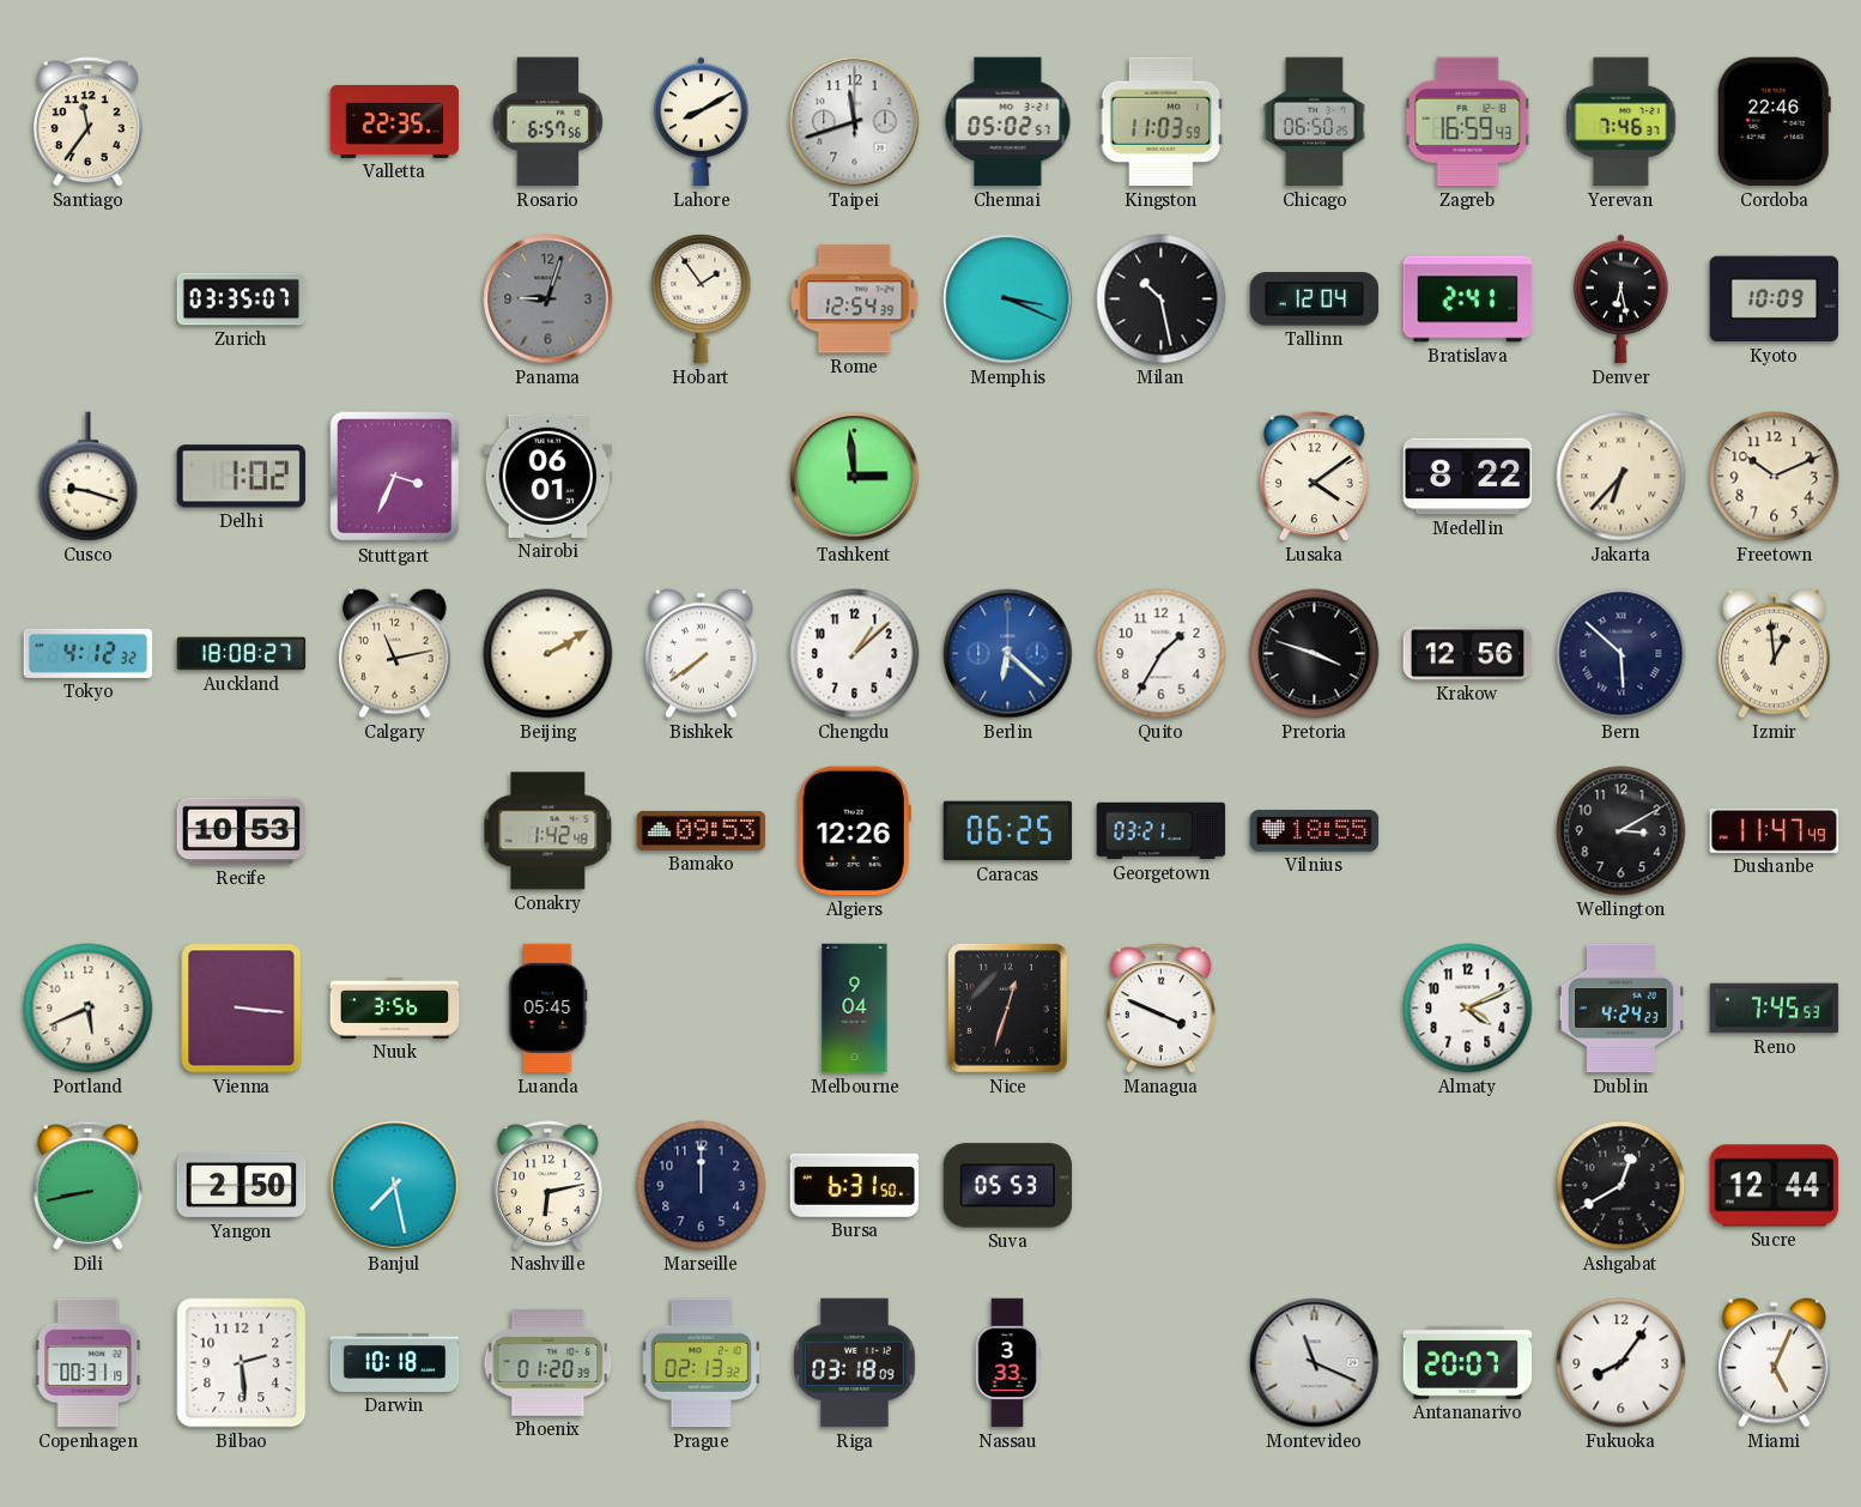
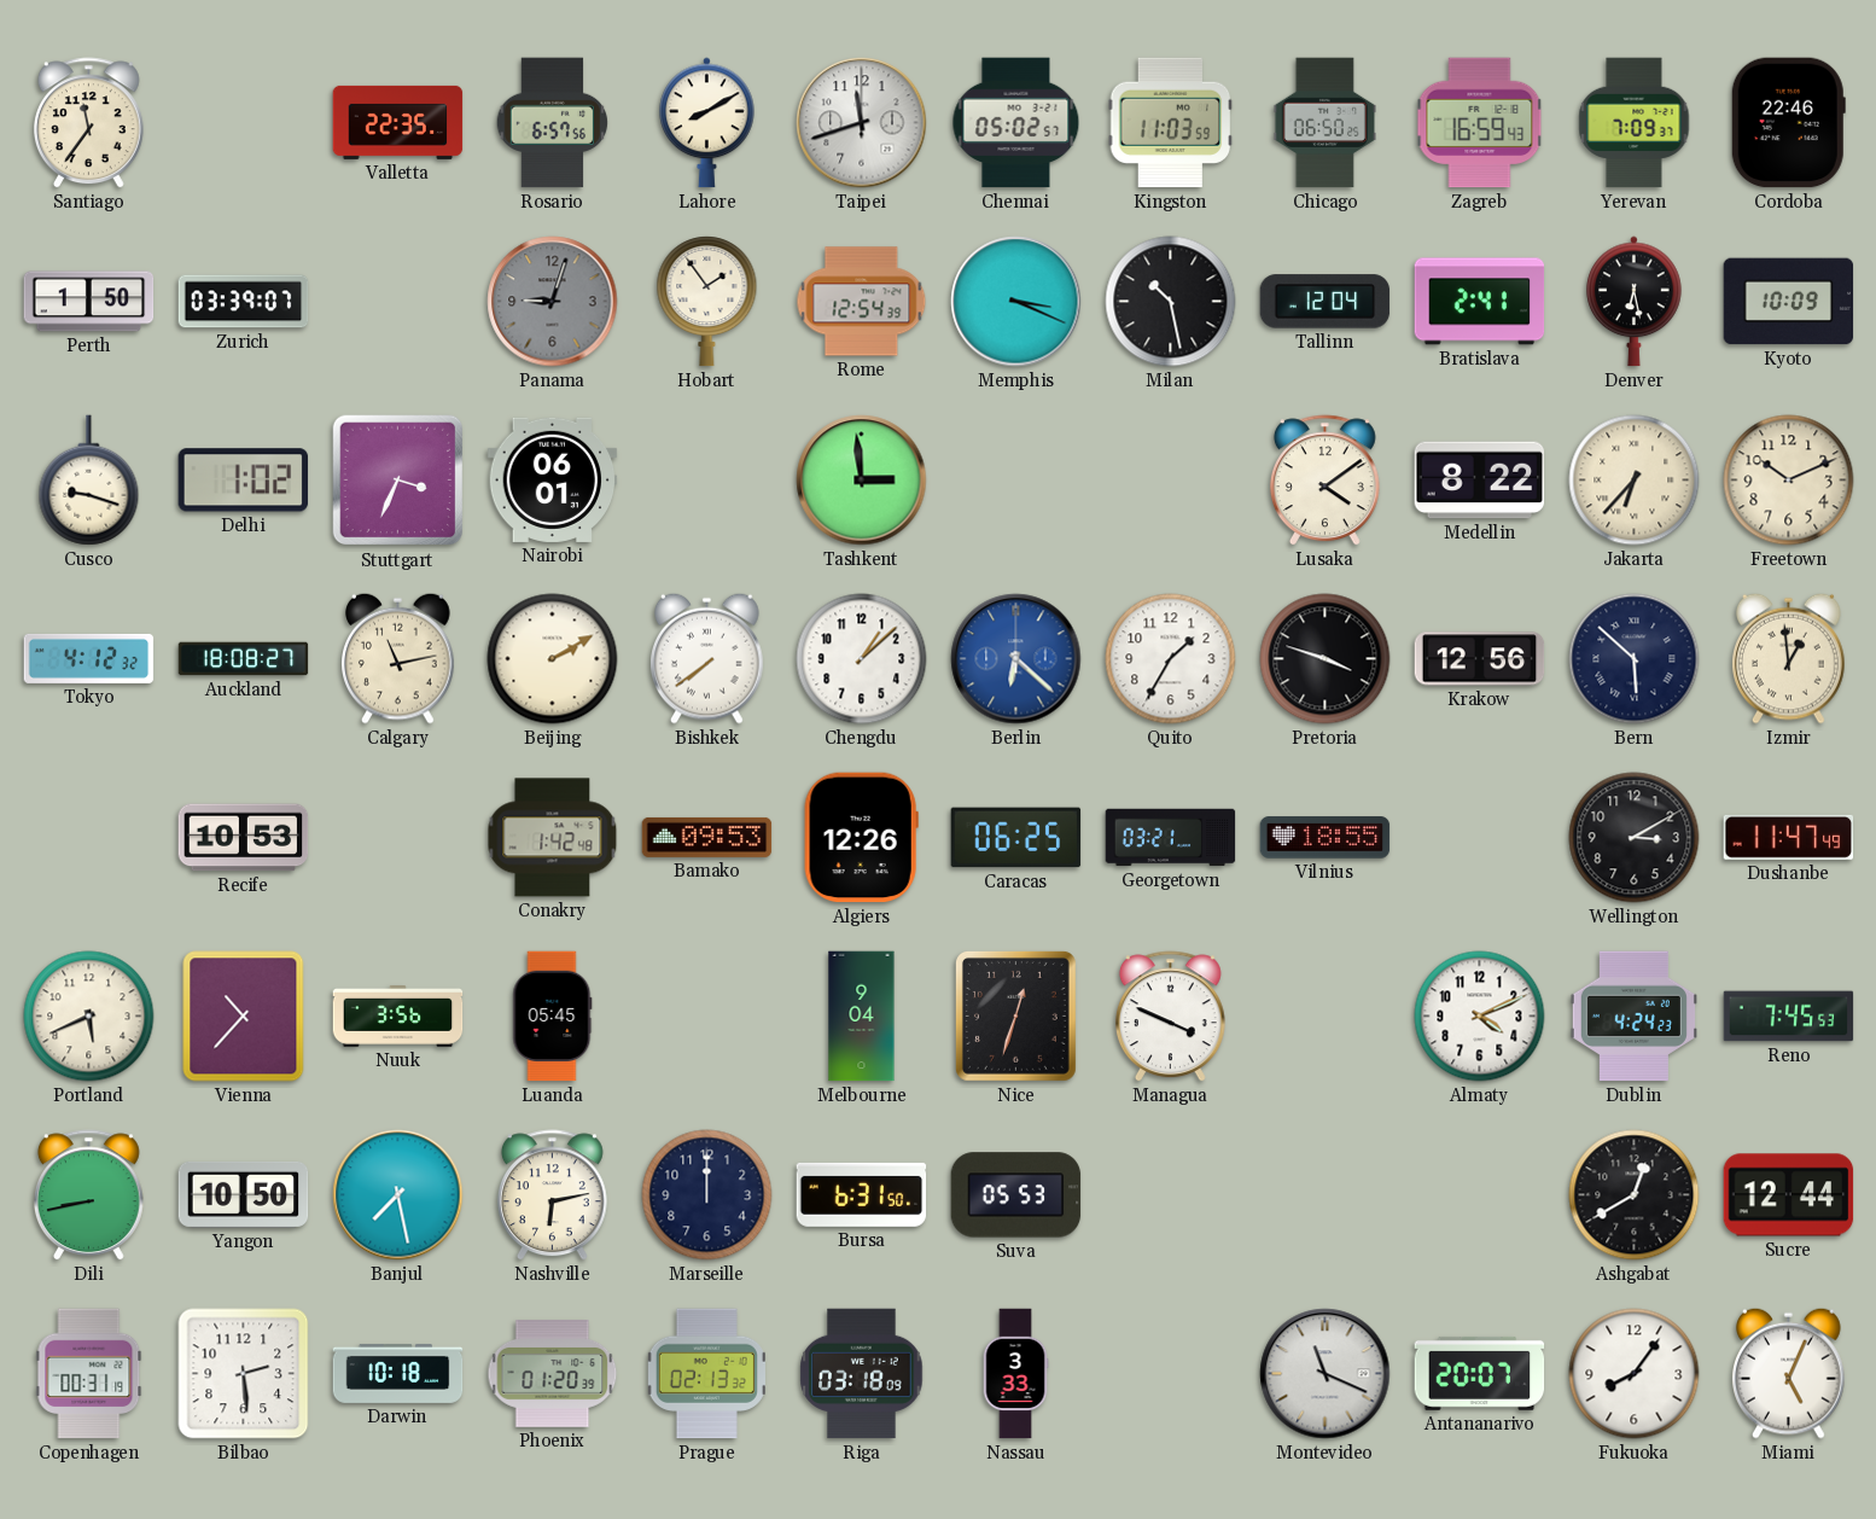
Yerevan: 7:46 -> 7:09 (1635, 123)
Perth: none -> 1:50 (89, 302)
Zurich: 03:35 -> 03:39 (244, 302)
Vienna: 3:16 -> 10:37 (244, 1017)
Yangon: 2:50 -> 10:50 (244, 1194)
